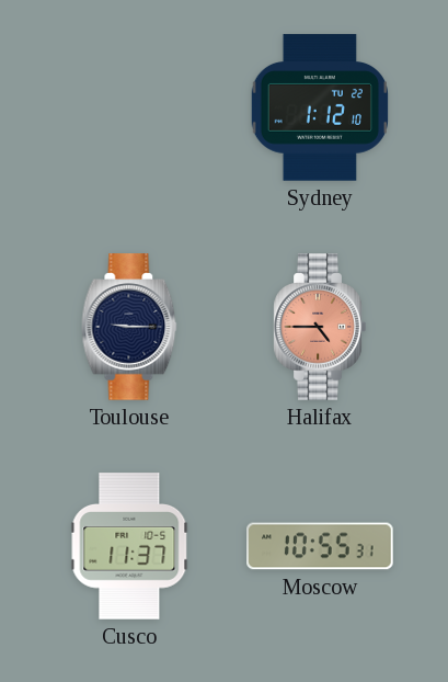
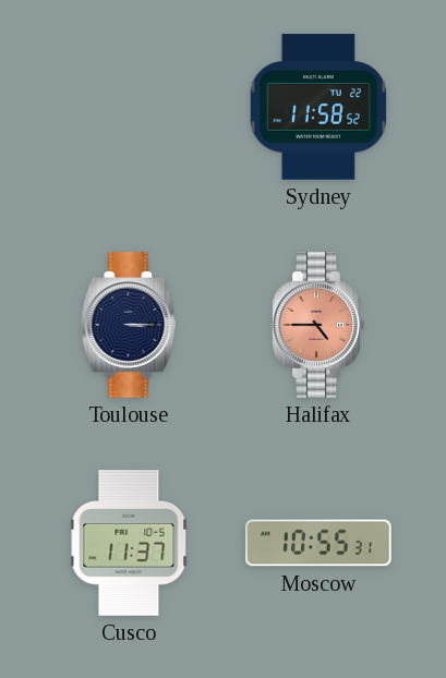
Sydney: 1:12 -> 11:58 (317, 107)
Toulouse: 9:15 -> 3:15 (129, 325)
